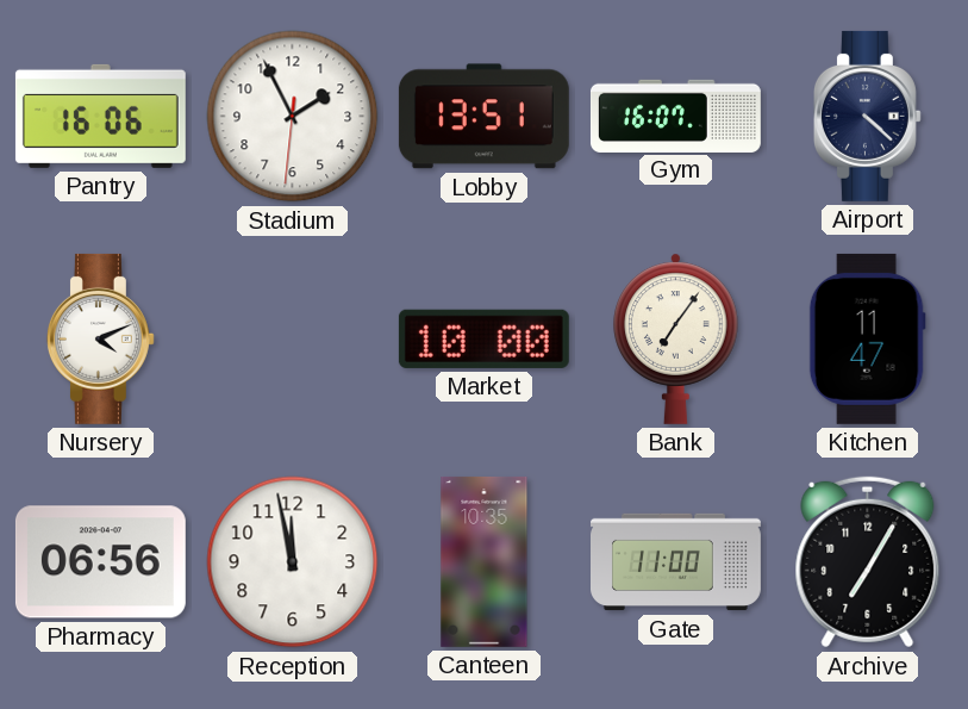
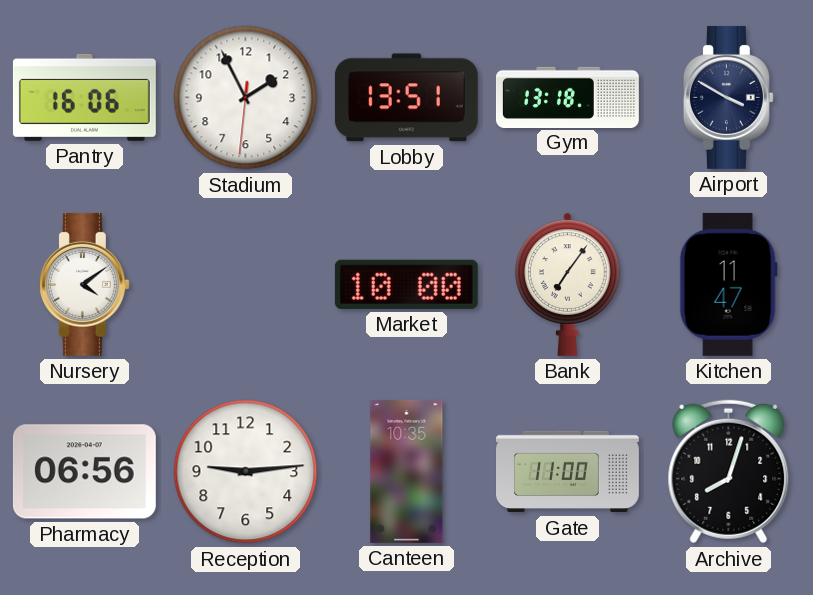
Gym: 16:07 -> 13:18 (567, 97)
Airport: 4:22 -> 3:50 (728, 97)
Nursery: 4:11 -> 4:09 (84, 284)
Reception: 11:58 -> 9:14 (246, 472)
Archive: 7:05 -> 8:03 (729, 472)
